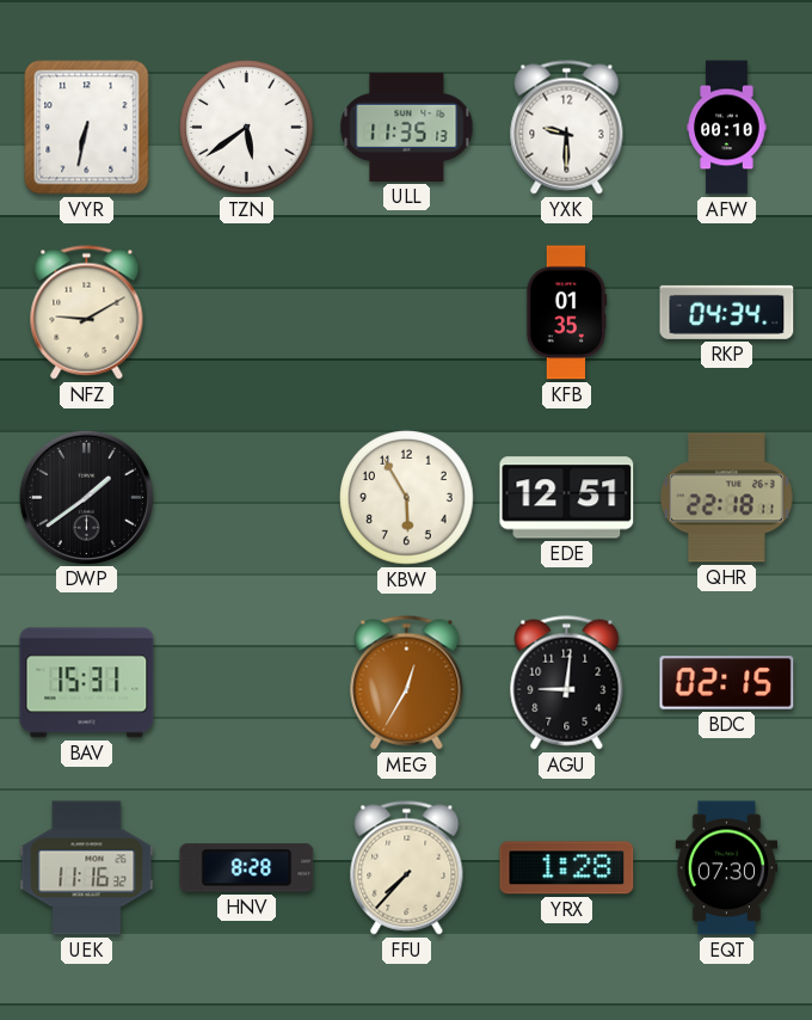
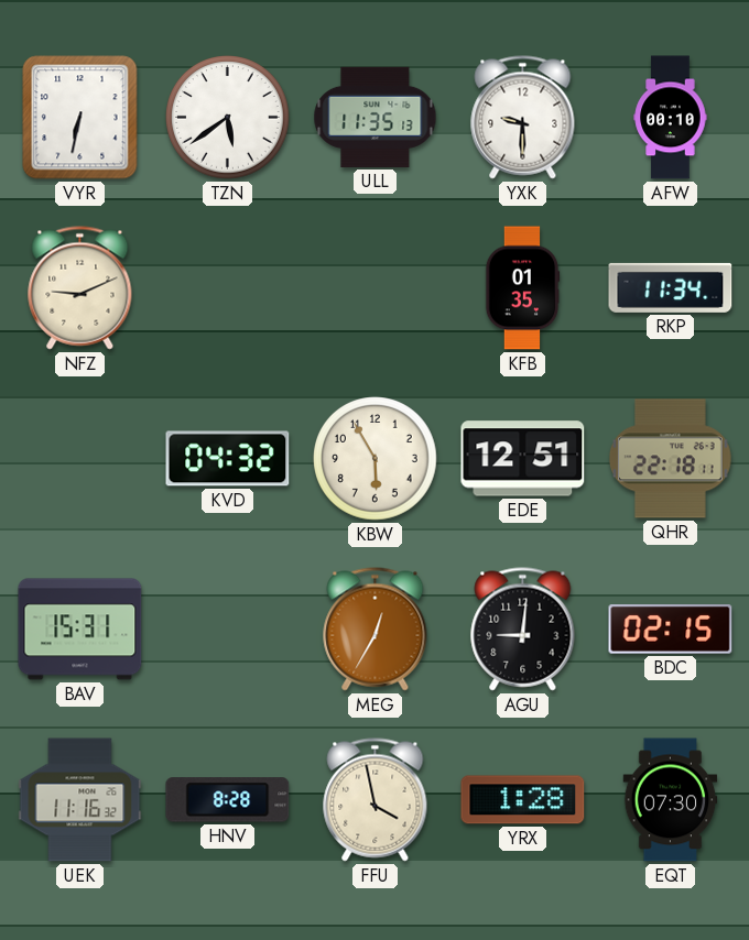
NFZ: 9:10 -> 9:11 (80, 288)
RKP: 04:34 -> 11:34 (671, 287)
DWP: 1:39 -> none (86, 497)
KVD: none -> 04:32 (228, 459)
FFU: 7:37 -> 3:58 (376, 800)
